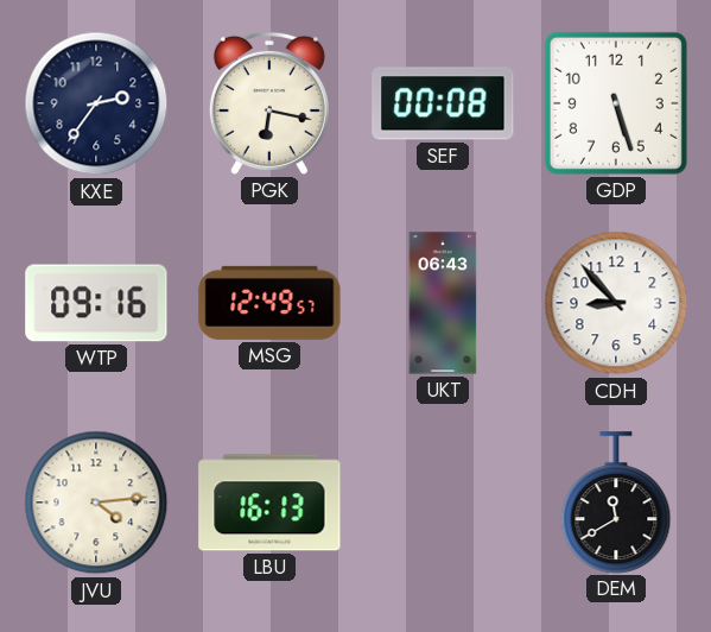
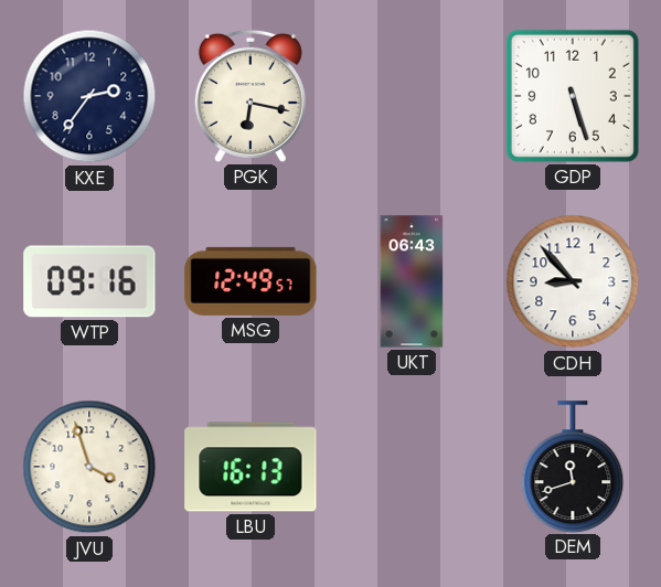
SEF: 00:08 -> none (443, 103)
JVU: 4:14 -> 3:57 (89, 467)
DEM: 11:40 -> 11:42 (573, 467)
